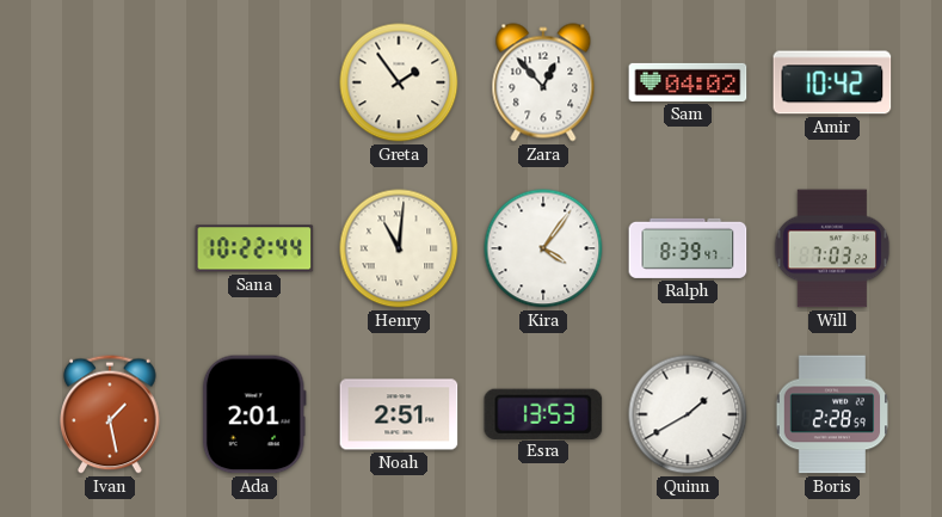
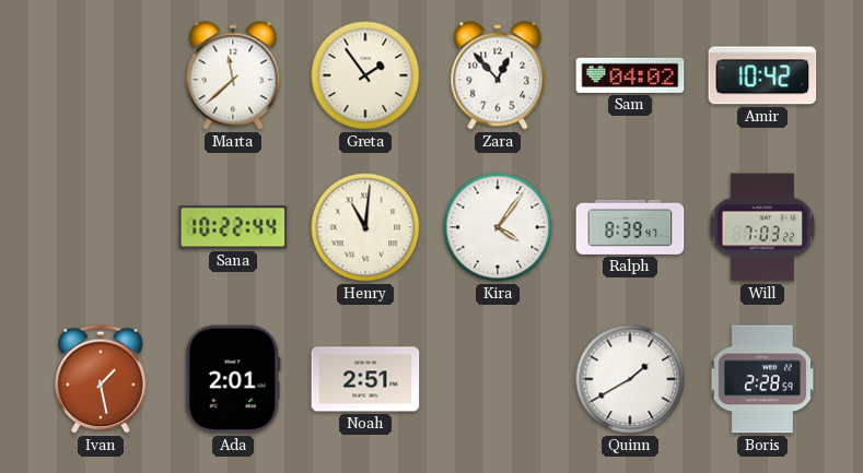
Marta: none -> 11:38 (233, 75)
Esra: 13:53 -> none (543, 413)
